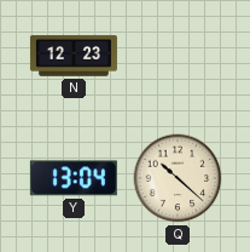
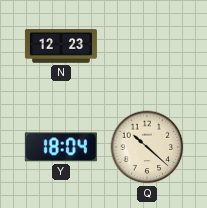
Y: 13:04 -> 18:04 (61, 147)
